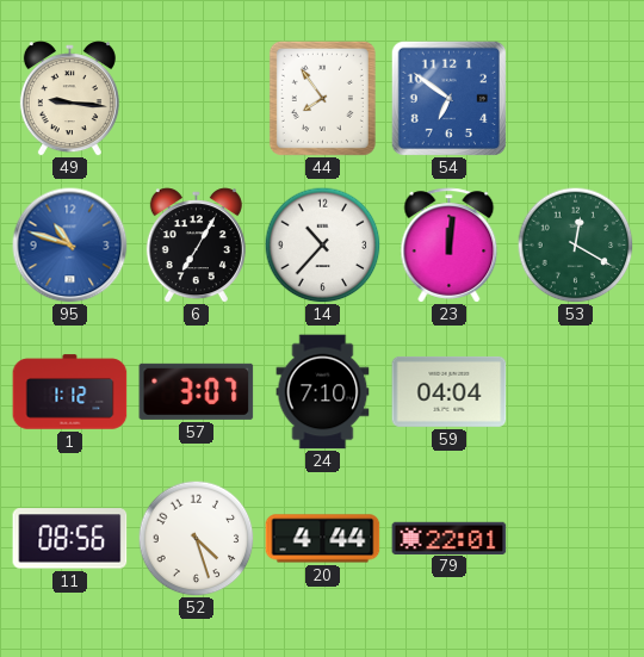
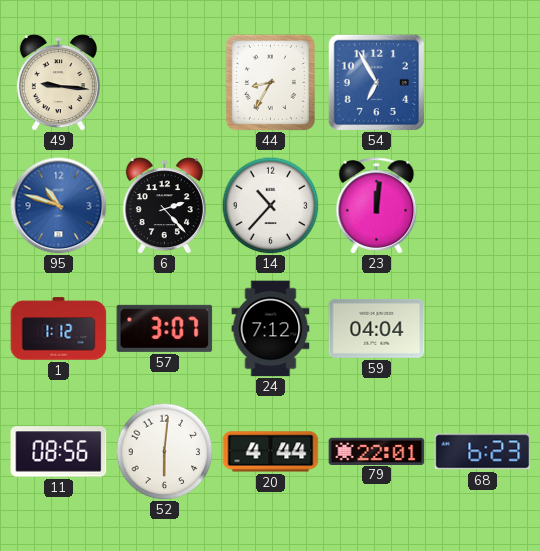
44: 7:54 -> 8:35 (270, 82)
54: 6:51 -> 6:55 (376, 82)
6: 7:05 -> 2:23 (164, 206)
53: 12:20 -> none (575, 244)
24: 7:10 -> 7:12 (271, 329)
52: 4:27 -> 6:01 (164, 451)
68: none -> 6:23 (483, 452)
